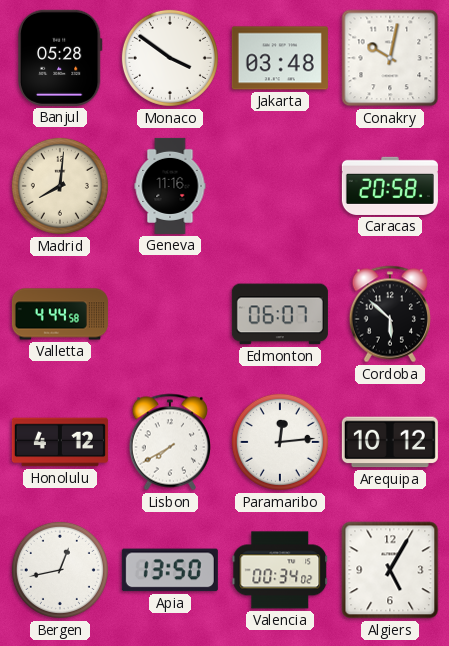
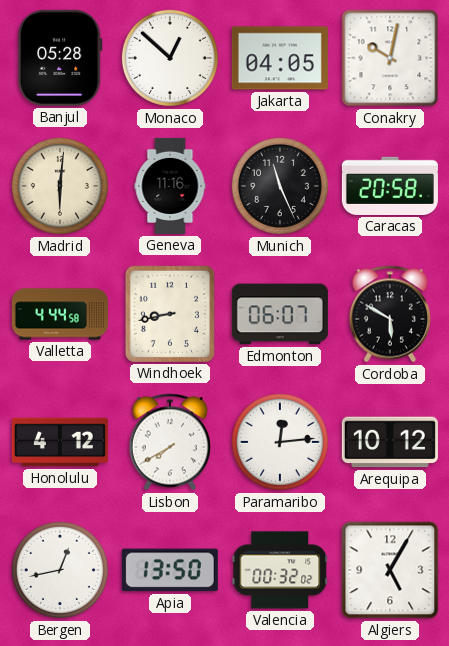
Monaco: 3:51 -> 12:52 (170, 58)
Jakarta: 03:48 -> 04:05 (280, 58)
Madrid: 8:01 -> 6:01 (60, 186)
Munich: none -> 11:26 (280, 186)
Windhoek: none -> 8:43 (170, 314)
Cordoba: 5:52 -> 5:50 (389, 314)
Valencia: 00:34 -> 00:32 (280, 570)
